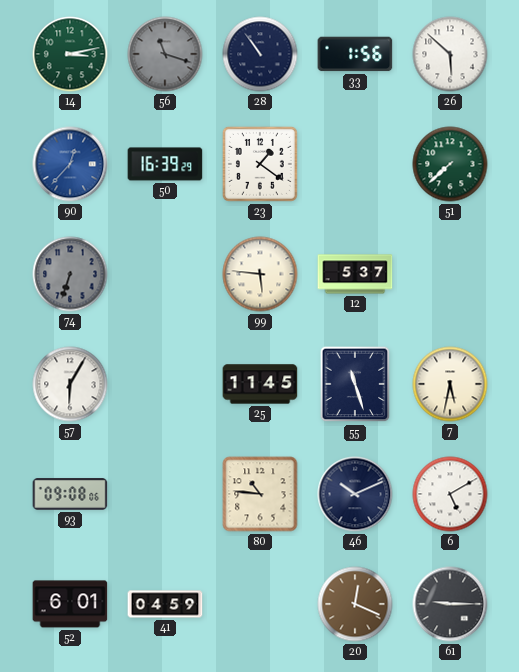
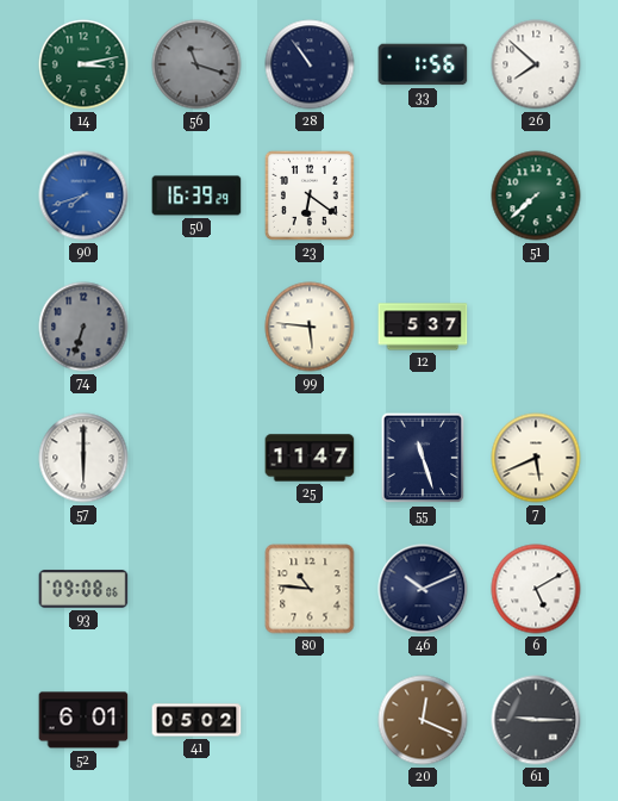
26: 5:52 -> 7:52 (536, 64)
90: 12:37 -> 7:42 (83, 195)
23: 1:21 -> 6:21 (310, 195)
57: 6:05 -> 6:00 (83, 458)
25: 11:45 -> 11:47 (310, 458)
7: 5:32 -> 5:41 (536, 458)
41: 04:59 -> 05:02 (196, 720)
